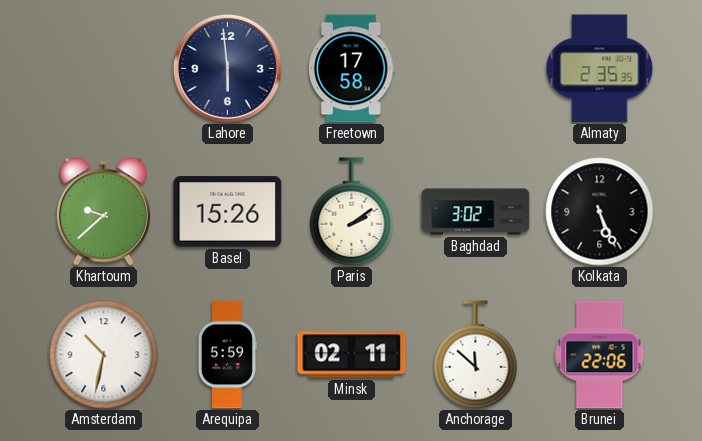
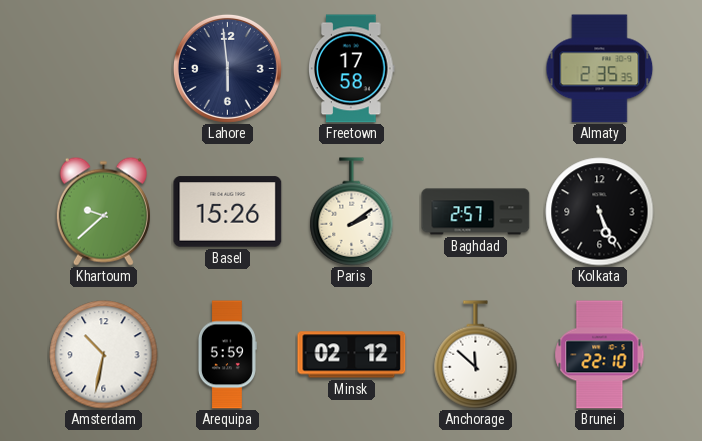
Baghdad: 3:02 -> 2:57 (476, 212)
Minsk: 02:11 -> 02:12 (352, 355)
Brunei: 22:06 -> 22:10 (600, 355)
